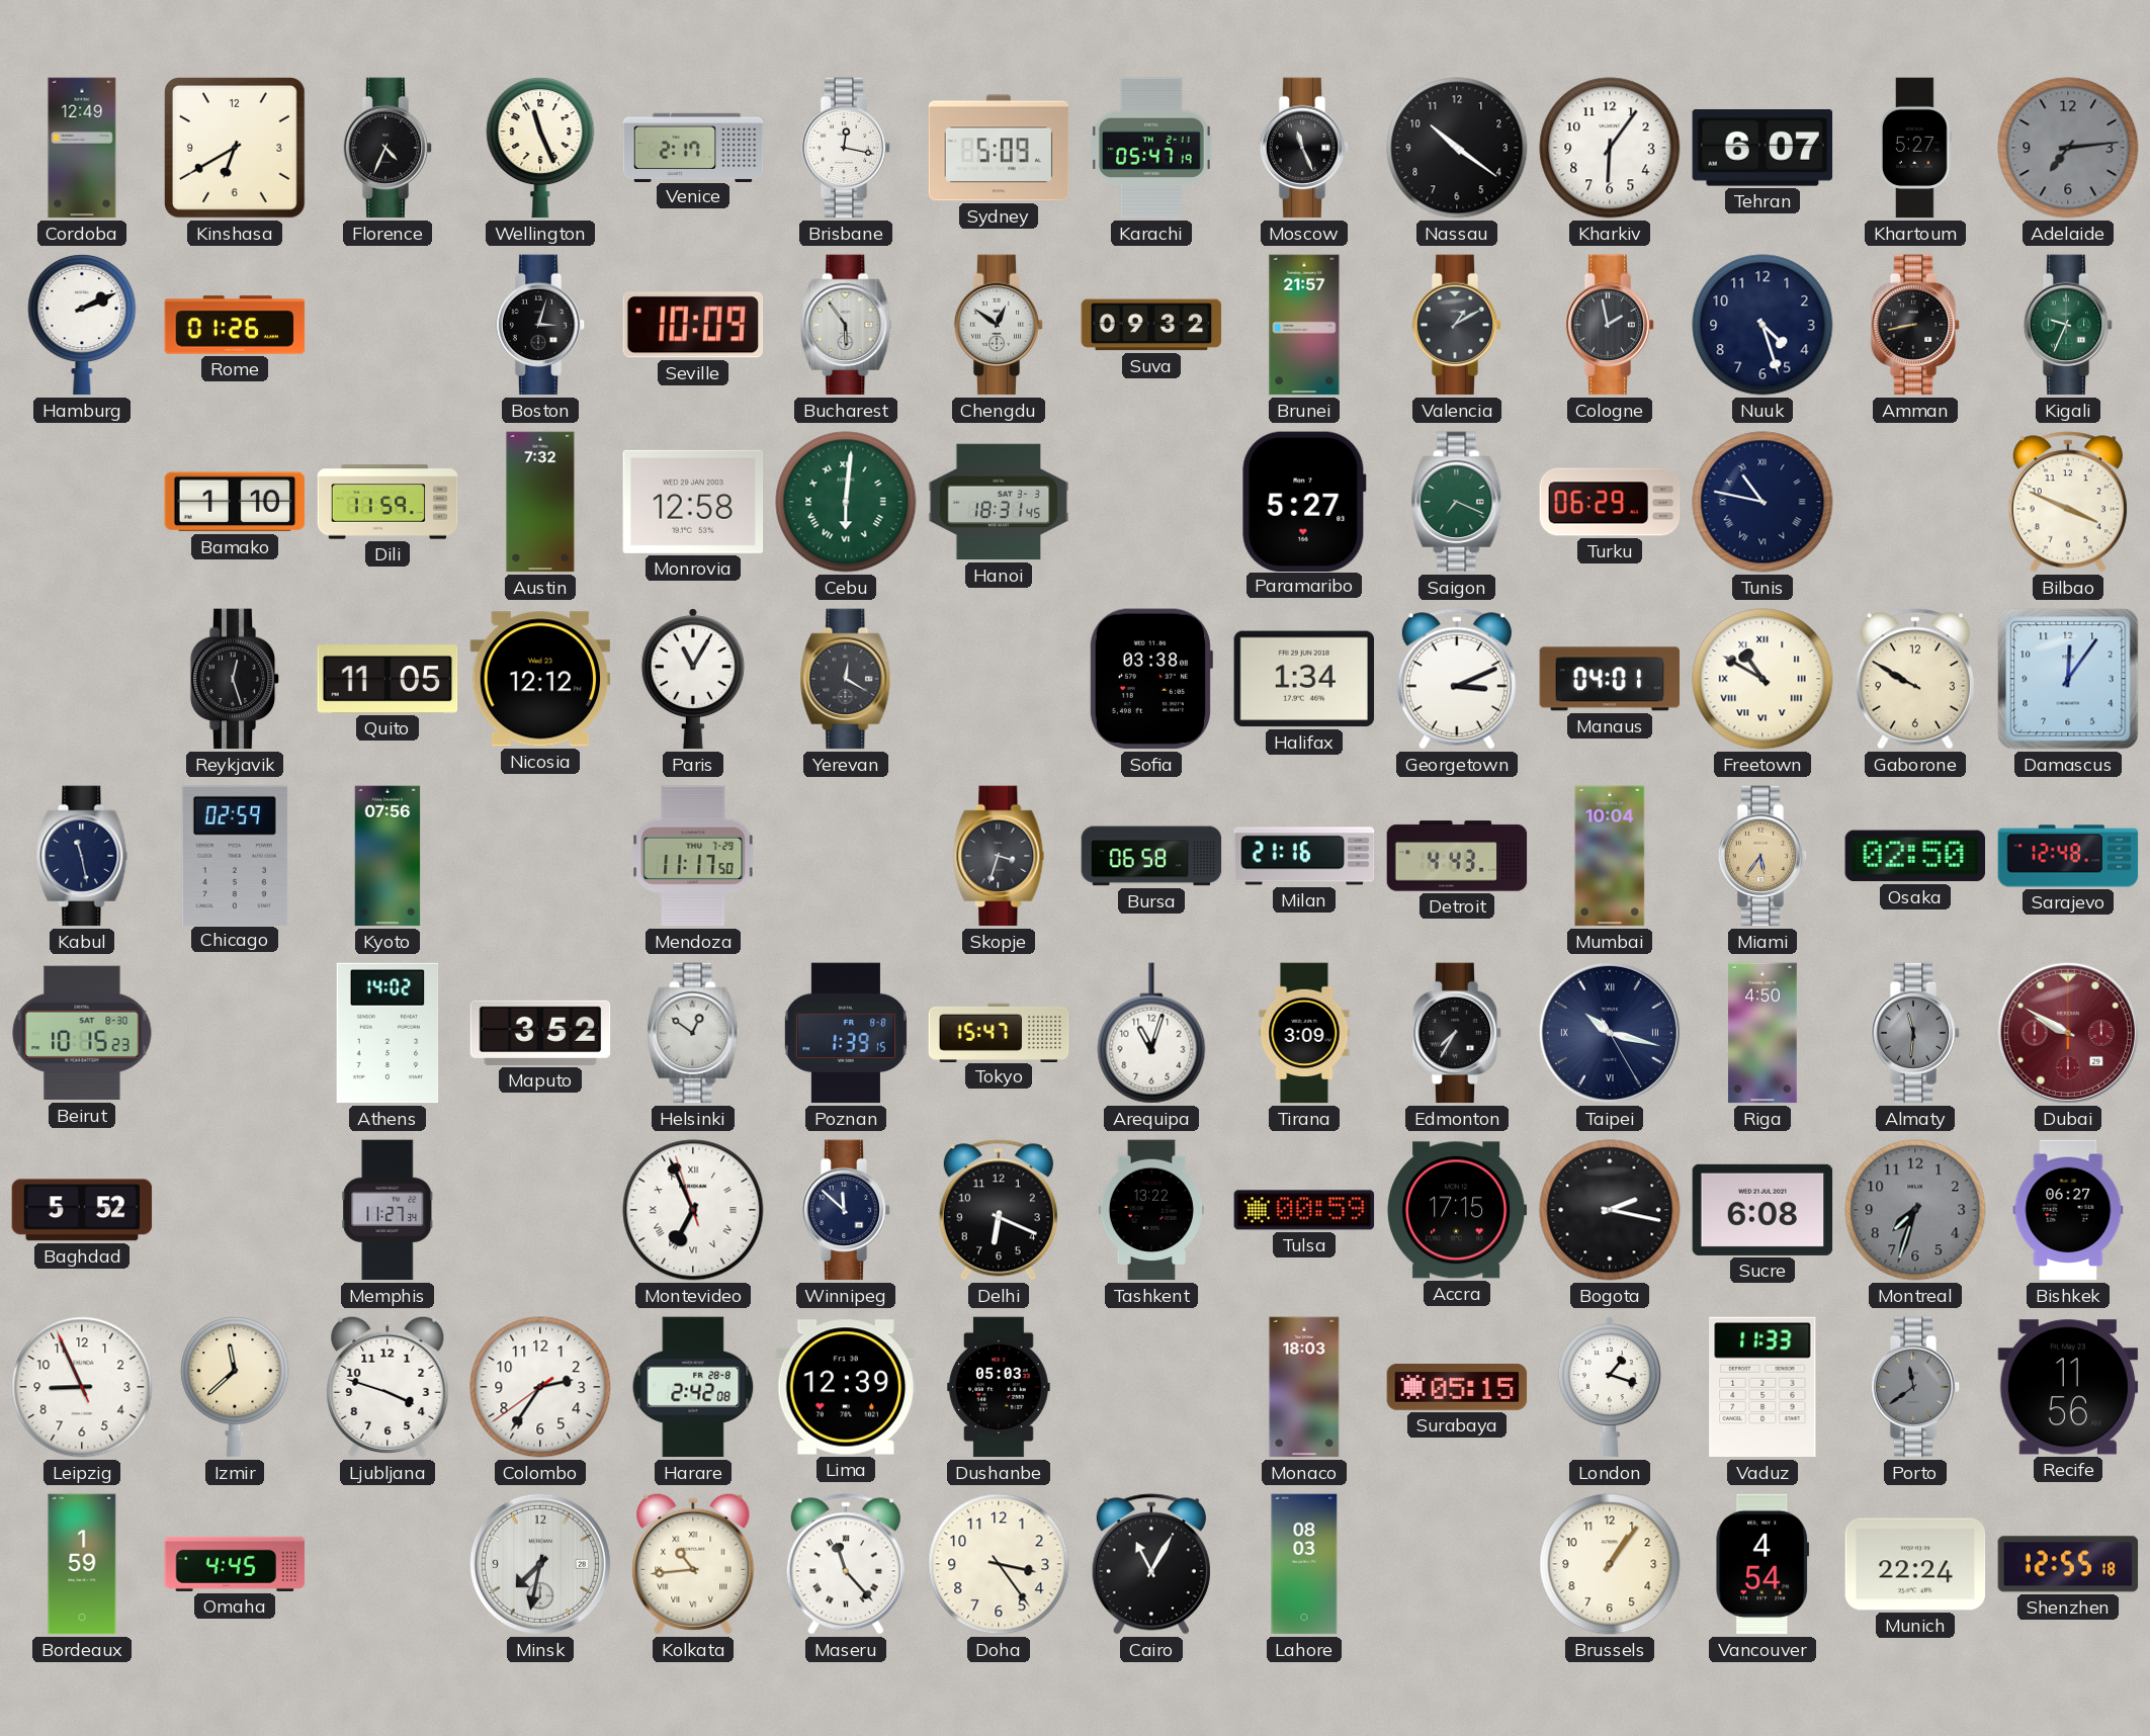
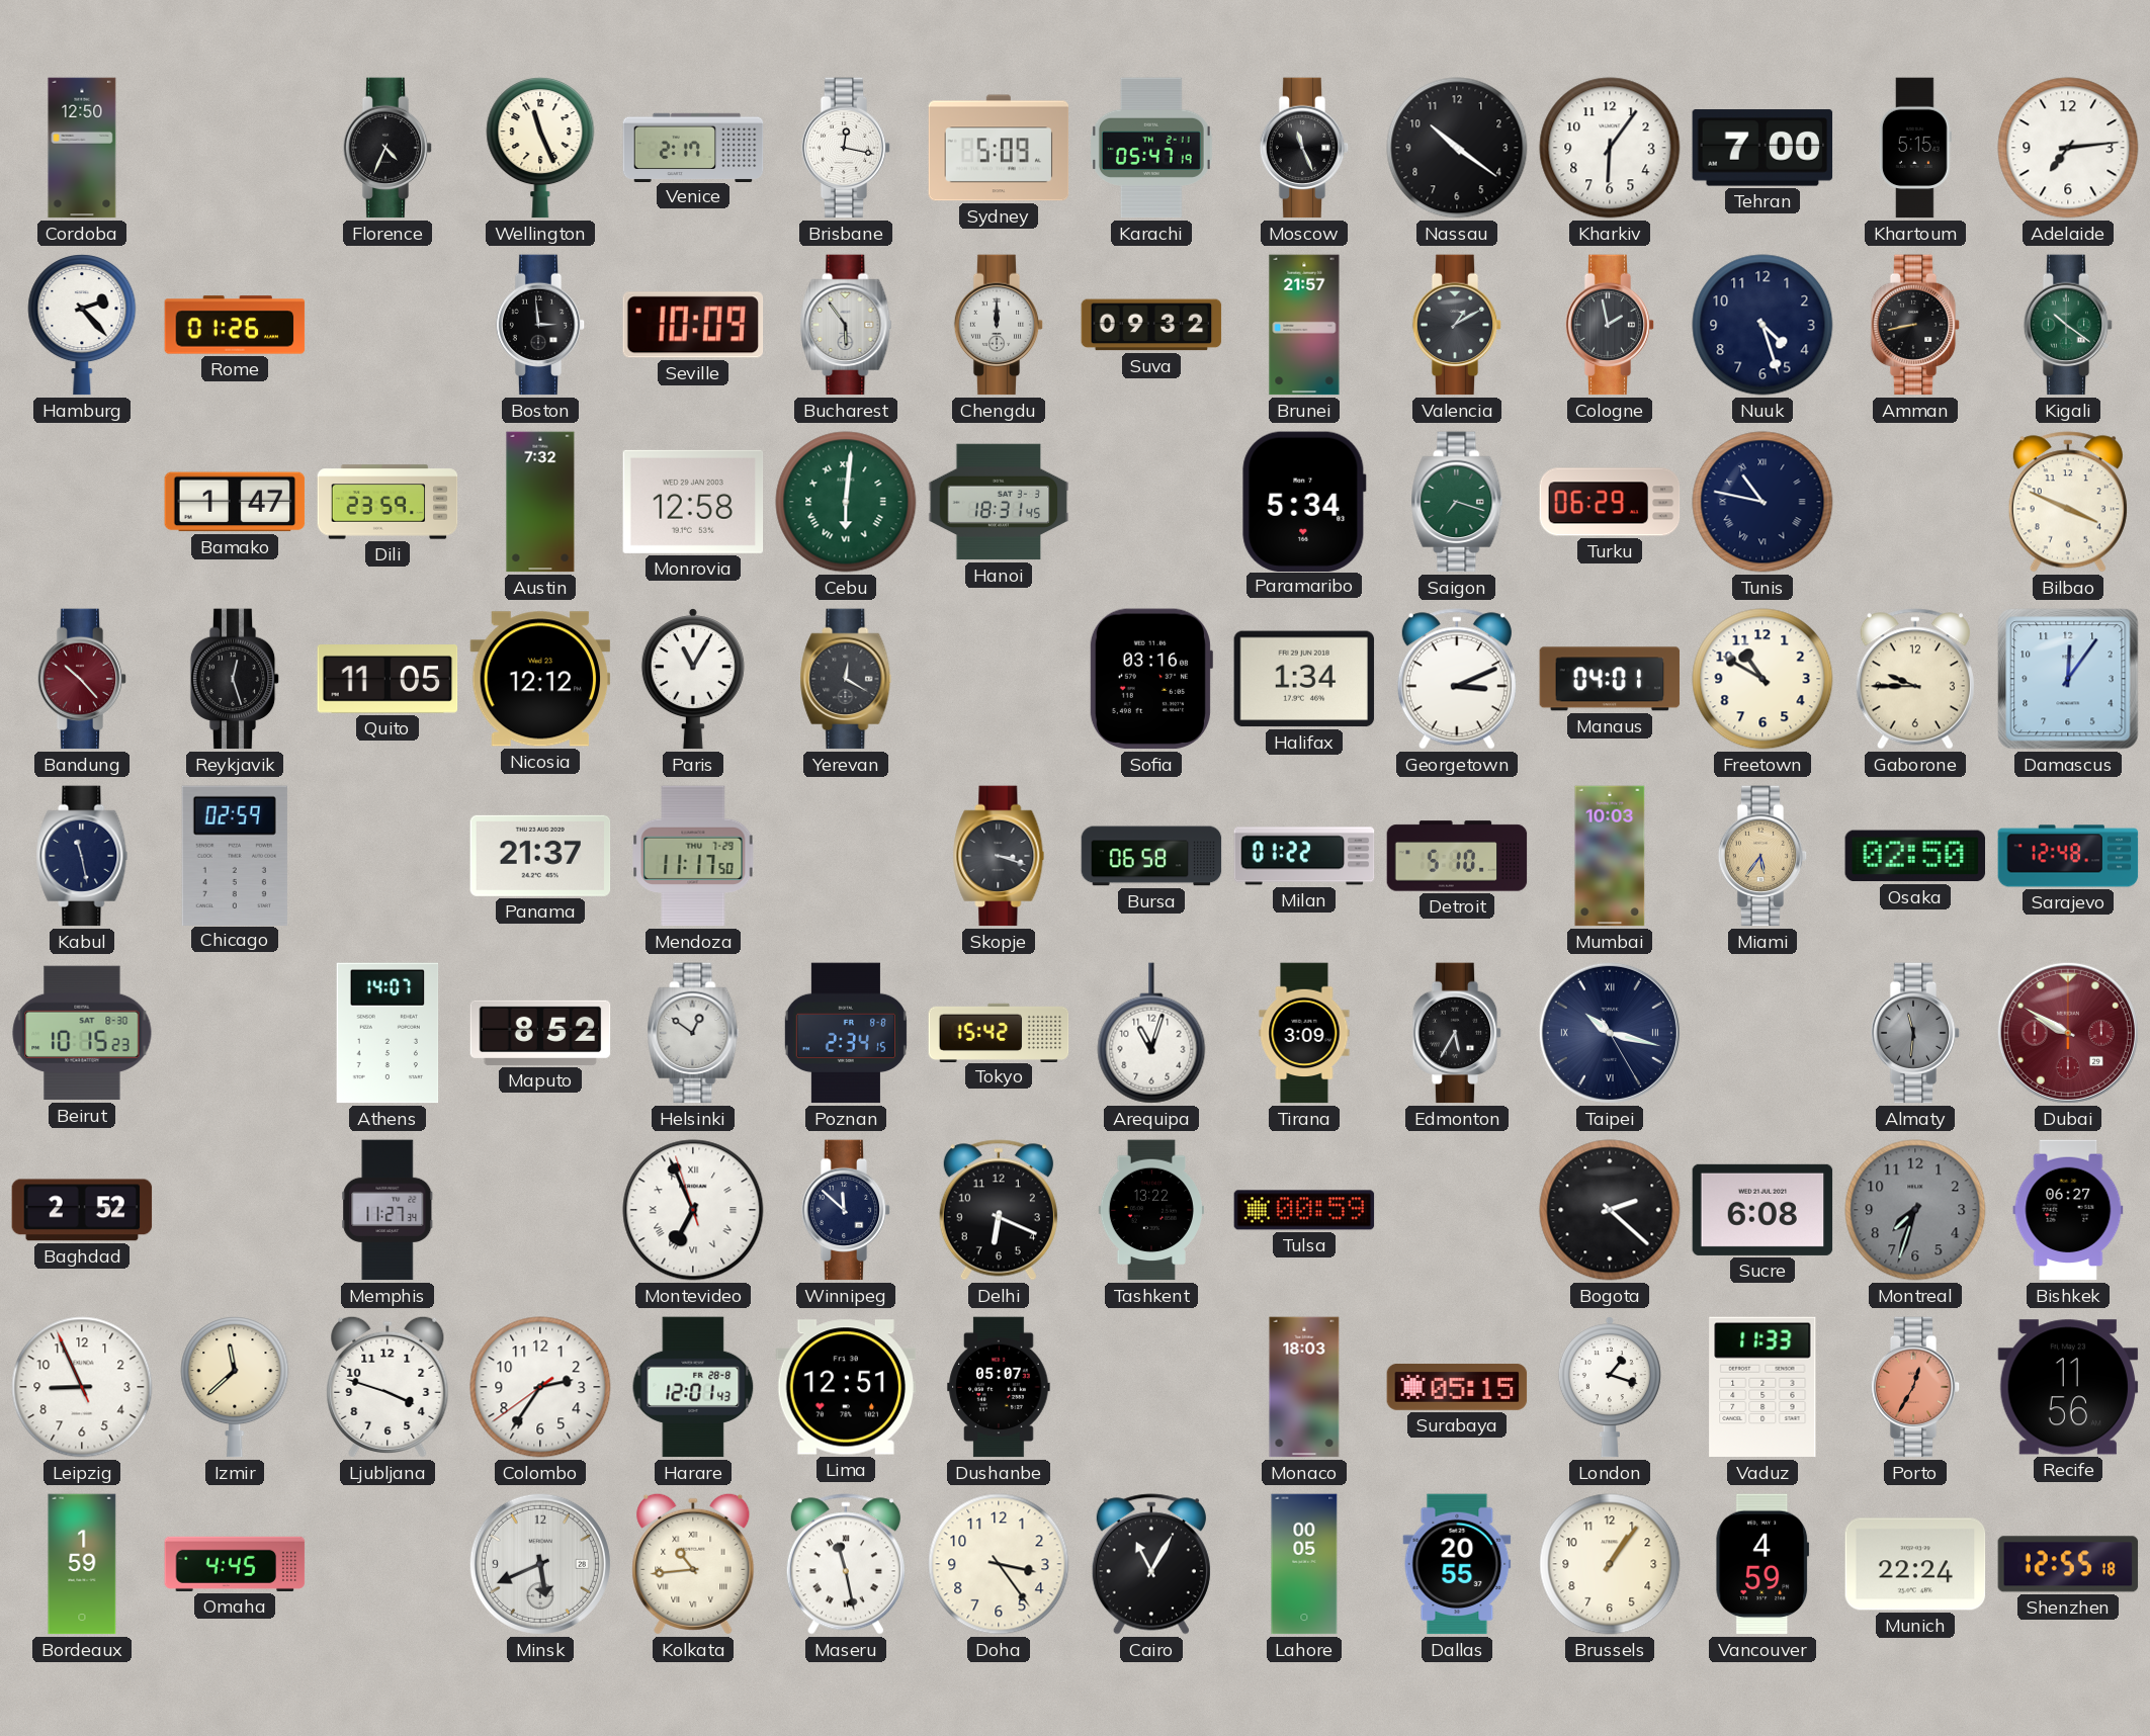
Cordoba: 12:49 -> 12:50 (82, 148)
Kinshasa: 6:40 -> none (235, 148)
Tehran: 6:07 -> 7:00 (1762, 148)
Khartoum: 5:27 -> 5:15 (1915, 148)
Adelaide dial: grey -> white (2068, 148)
Hamburg: 2:11 -> 2:23 (82, 325)
Boston: 3:03 -> 2:59 (540, 325)
Chengdu: 12:51 -> 12:00 (999, 325)
Kigali: 9:34 -> 10:21 (2068, 325)
Bamako: 1:10 -> 1:47 (235, 502)
Dili: 11:59 -> 23:59 (388, 502)
Paramaribo: 5:27 -> 5:34 (1304, 501)
Saigon: 7:19 -> 7:18 (1457, 502)
Bandung: none -> 10:23 (82, 679)
Sofia: 03:38 -> 03:16 (1150, 679)
Freetown numerals: Roman -> Arabic (1762, 679)
Gaborone: 9:50 -> 9:45 (1915, 679)
Kyoto: 07:56 -> none (388, 856)
Panama: none -> 21:37 (540, 856)
Skopje: 3:33 -> 3:18 (999, 856)
Milan: 21:16 -> 01:22 (1304, 856)
Detroit: 4:43 -> 5:10 (1457, 856)
Mumbai: 10:04 -> 10:03 (1610, 856)
Athens: 14:02 -> 14:07 (388, 1033)
Maputo: 3:52 -> 8:52 (540, 1033)
Poznan: 1:39 -> 2:34 (846, 1033)
Tokyo: 15:47 -> 15:42 (999, 1032)
Edmonton: 7:35 -> 5:35 (1457, 1033)
Riga: 4:50 -> none (1762, 1033)
Baghdad: 5:52 -> 2:52 (82, 1210)
Accra: 17:15 -> none (1457, 1210)
Bogota: 2:17 -> 2:22 (1610, 1210)
Harare: 2:42 -> 12:01 (693, 1387)
Lima: 12:39 -> 12:51 (846, 1387)
Dushanbe: 05:03 -> 05:07 (999, 1387)
Porto: 11:39 -> 12:35 (1915, 1387)
Porto dial: grey -> salmon (1915, 1387)
Minsk: 7:32 -> 5:41 (540, 1564)
Maseru: 11:23 -> 11:28 (846, 1564)
Lahore: 08:03 -> 00:05 (1304, 1564)
Dallas: none -> 20:55 (1457, 1564)
Vancouver: 4:54 -> 4:59 (1762, 1564)
